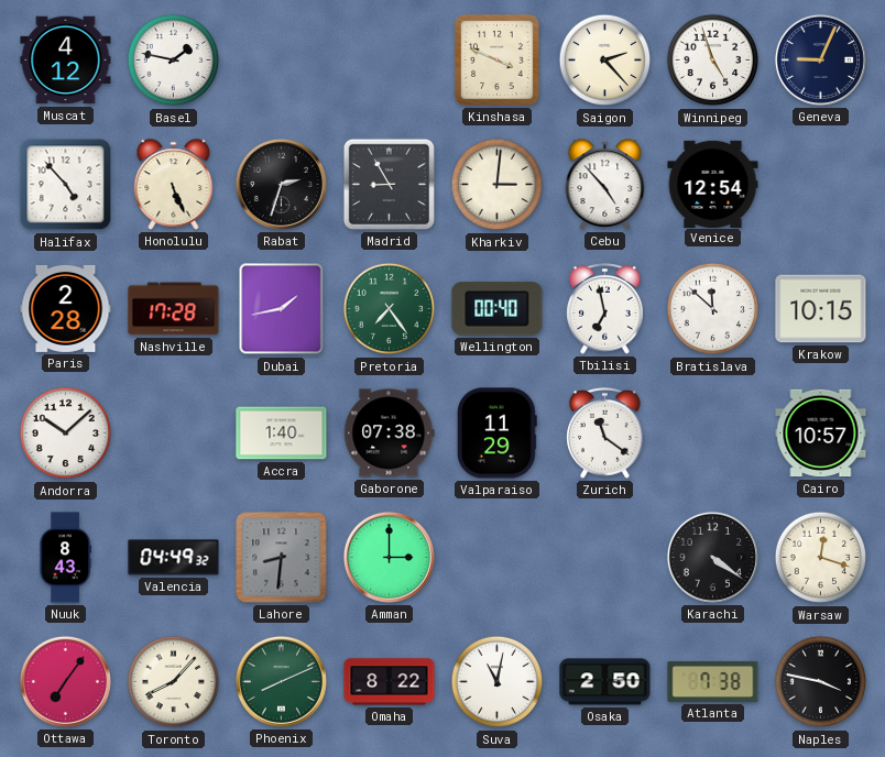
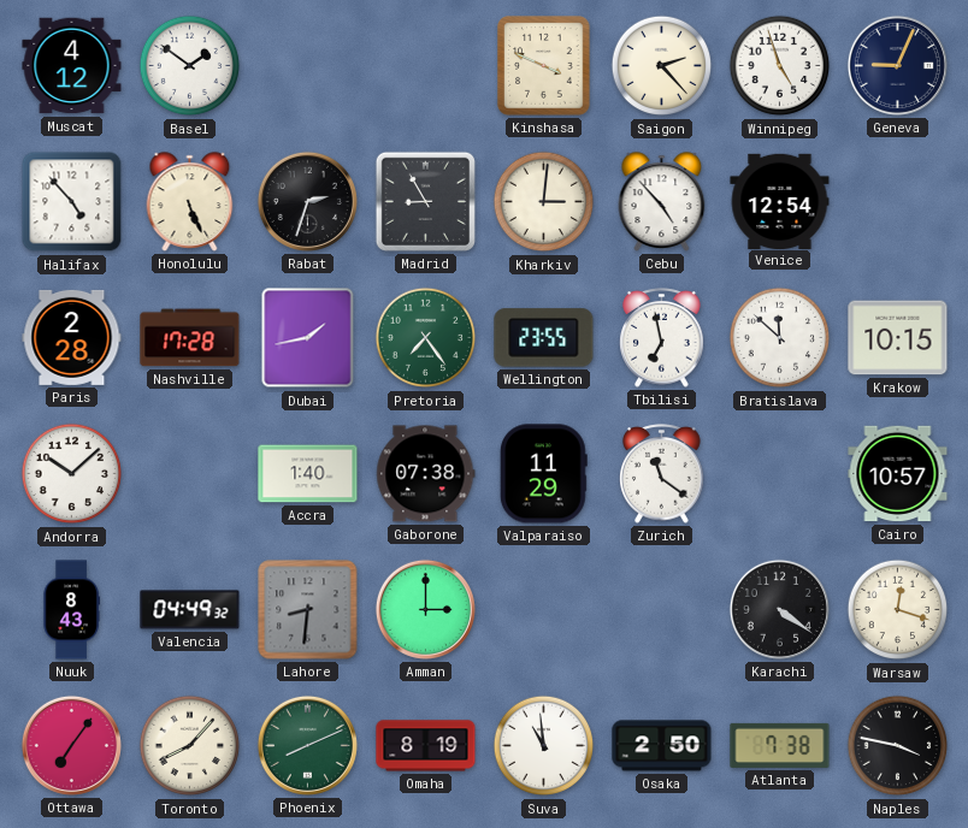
Basel: 1:47 -> 1:51 (190, 66)
Wellington: 00:40 -> 23:55 (544, 338)
Omaha: 8:22 -> 8:19 (426, 746)
Suva: 11:02 -> 10:59 (544, 746)
